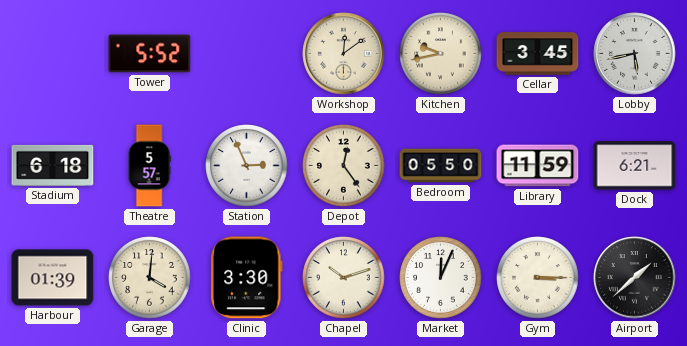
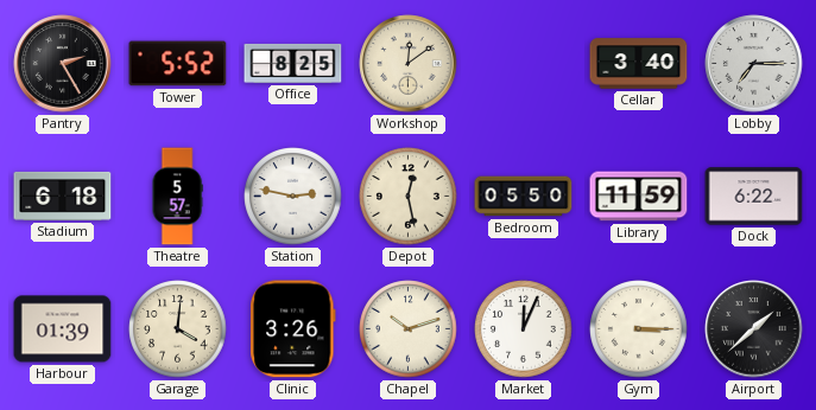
Pantry: none -> 2:25 (63, 64)
Office: none -> 8:25 (293, 63)
Kitchen: 9:43 -> none (441, 54)
Cellar: 3:45 -> 3:40 (639, 64)
Lobby: 5:43 -> 7:15 (754, 64)
Station: 2:56 -> 2:47 (293, 197)
Depot: 12:24 -> 12:28 (409, 197)
Dock: 6:21 -> 6:22 (754, 197)
Clinic: 3:30 -> 3:26 (293, 329)
